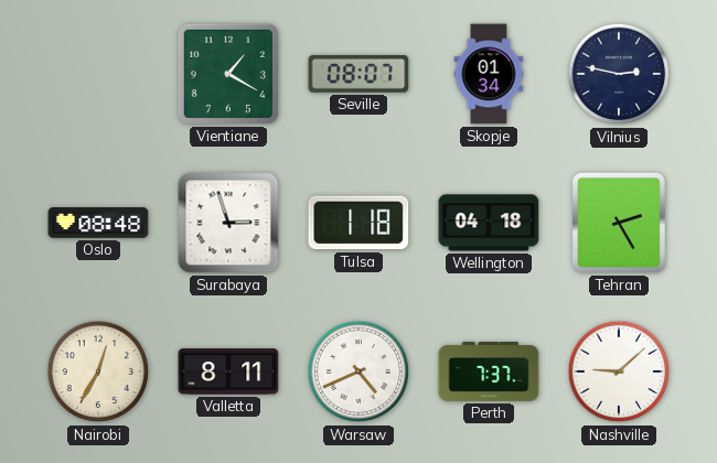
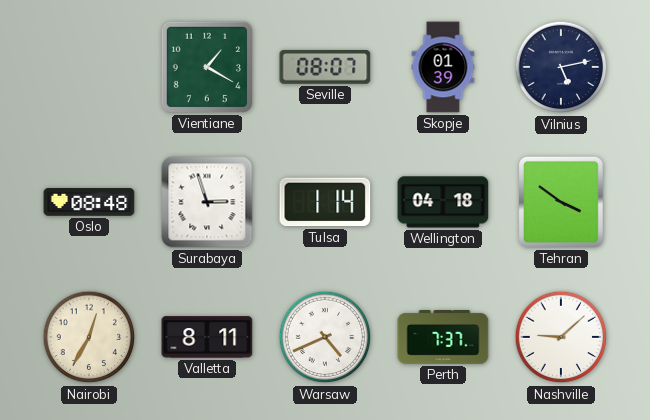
Skopje: 01:34 -> 01:39 (443, 67)
Vilnius: 2:47 -> 5:13 (561, 67)
Tulsa: 1:18 -> 1:14 (325, 202)
Tehran: 2:25 -> 3:51 (561, 203)
